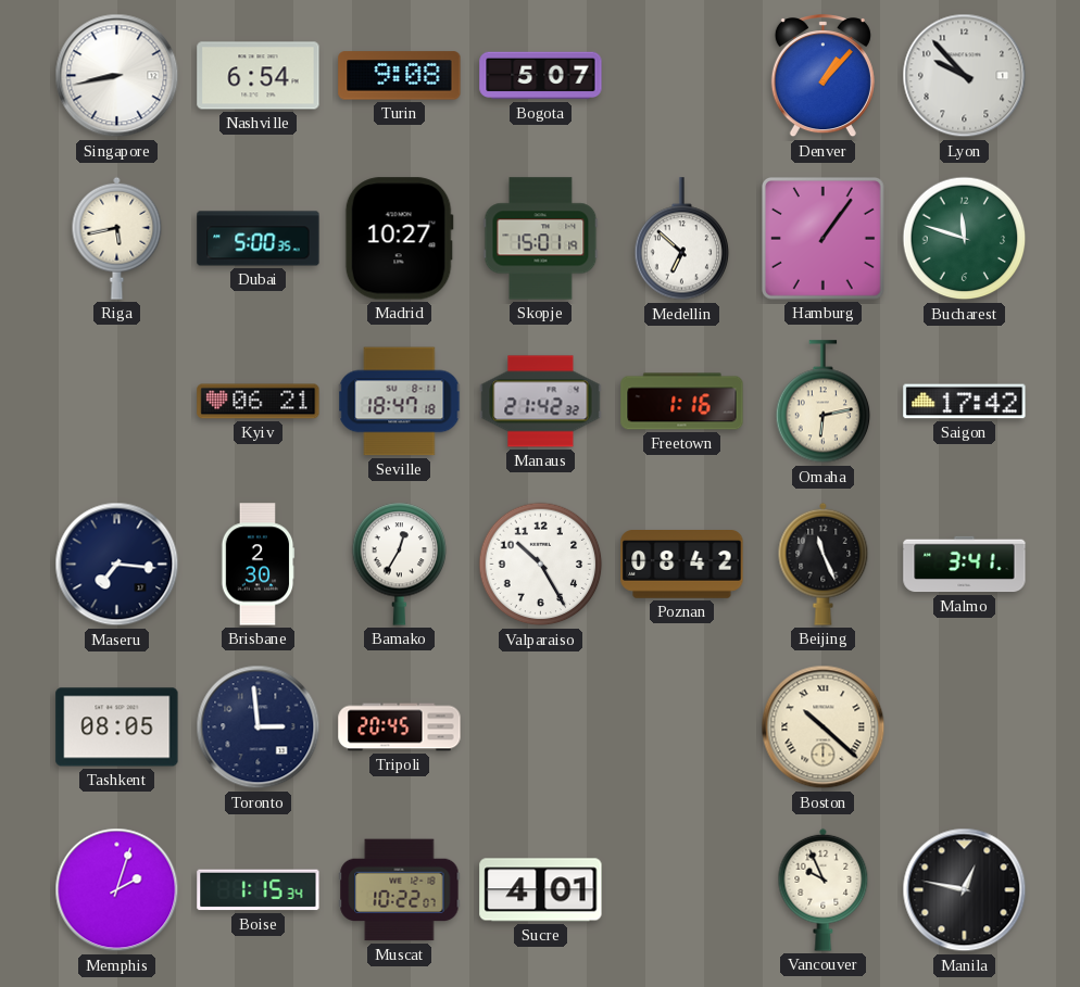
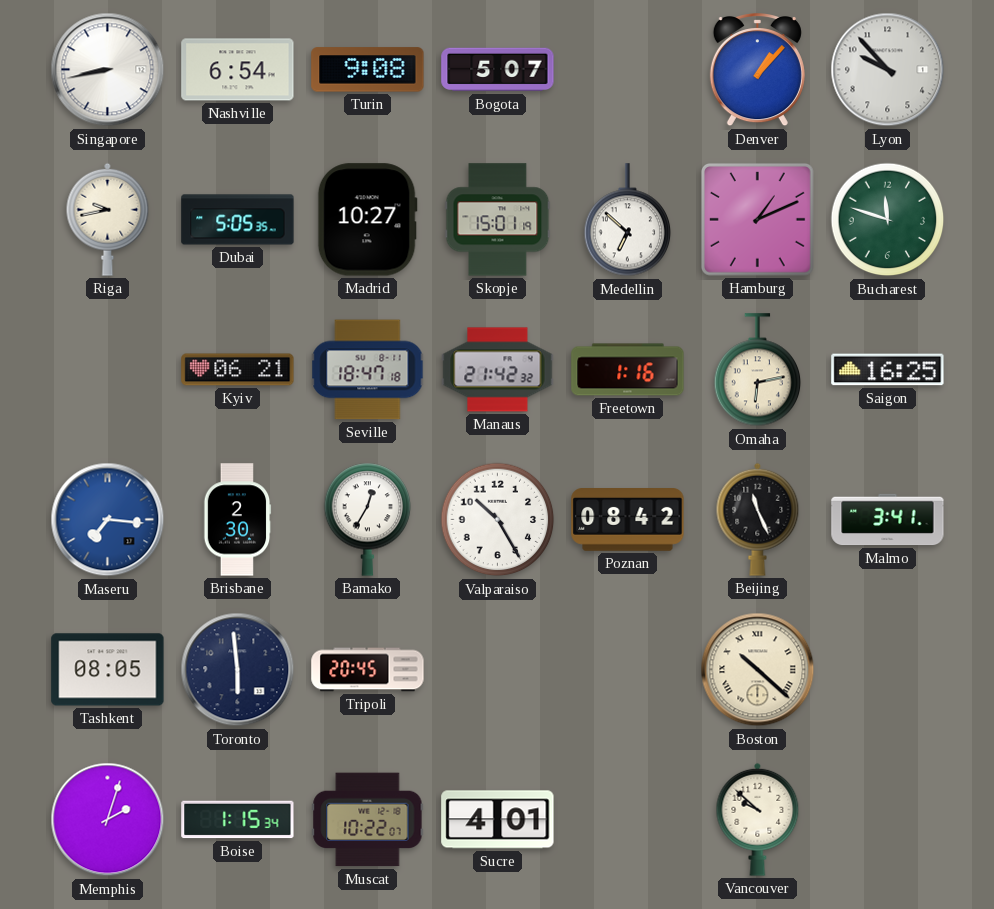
Riga: 5:43 -> 9:43 (108, 219)
Dubai: 5:00 -> 5:05 (238, 220)
Hamburg: 1:06 -> 1:11 (758, 220)
Saigon: 17:42 -> 16:25 (888, 370)
Maseru dial: navy -> blue (108, 520)
Toronto: 2:59 -> 5:59 (238, 670)
Vancouver: 9:56 -> 9:52 (758, 819)
Manila: 12:47 -> none (965, 890)
